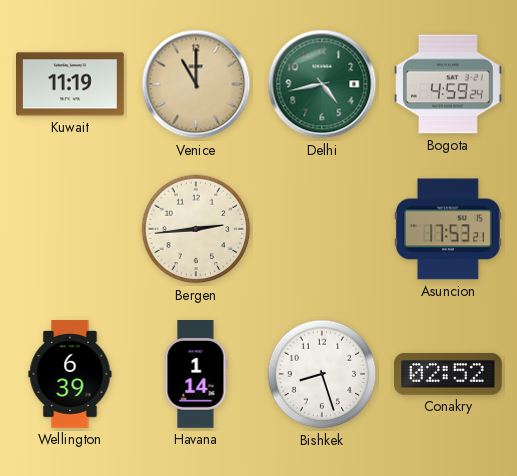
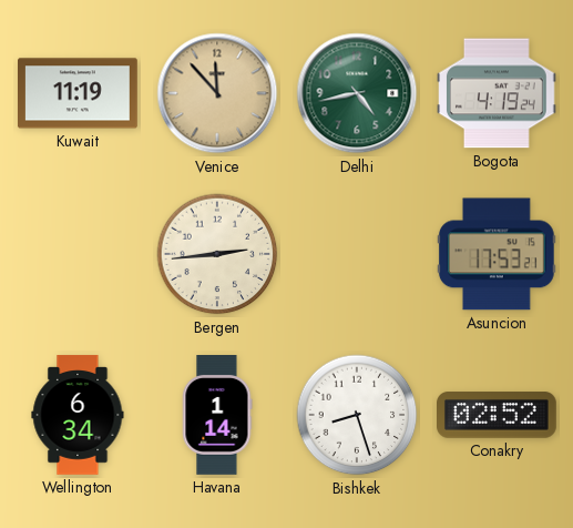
Venice: 11:00 -> 11:53 (217, 93)
Bogota: 4:59 -> 4:19 (498, 93)
Wellington: 6:39 -> 6:34 (78, 415)
